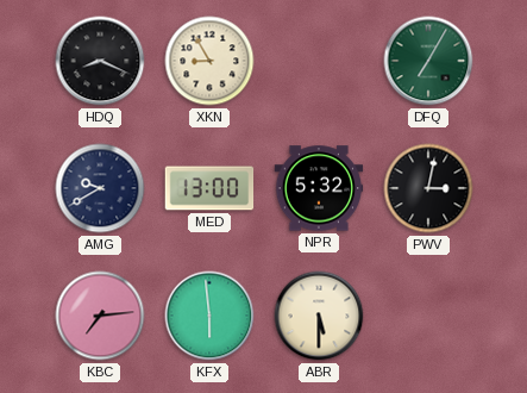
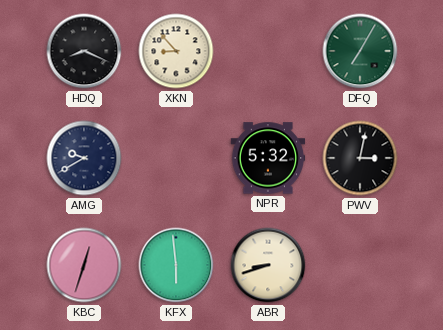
XKN: 8:55 -> 8:53 (176, 51)
MED: 13:00 -> none (209, 188)
KBC: 7:14 -> 12:33 (84, 265)
ABR: 5:30 -> 8:42 (268, 265)
